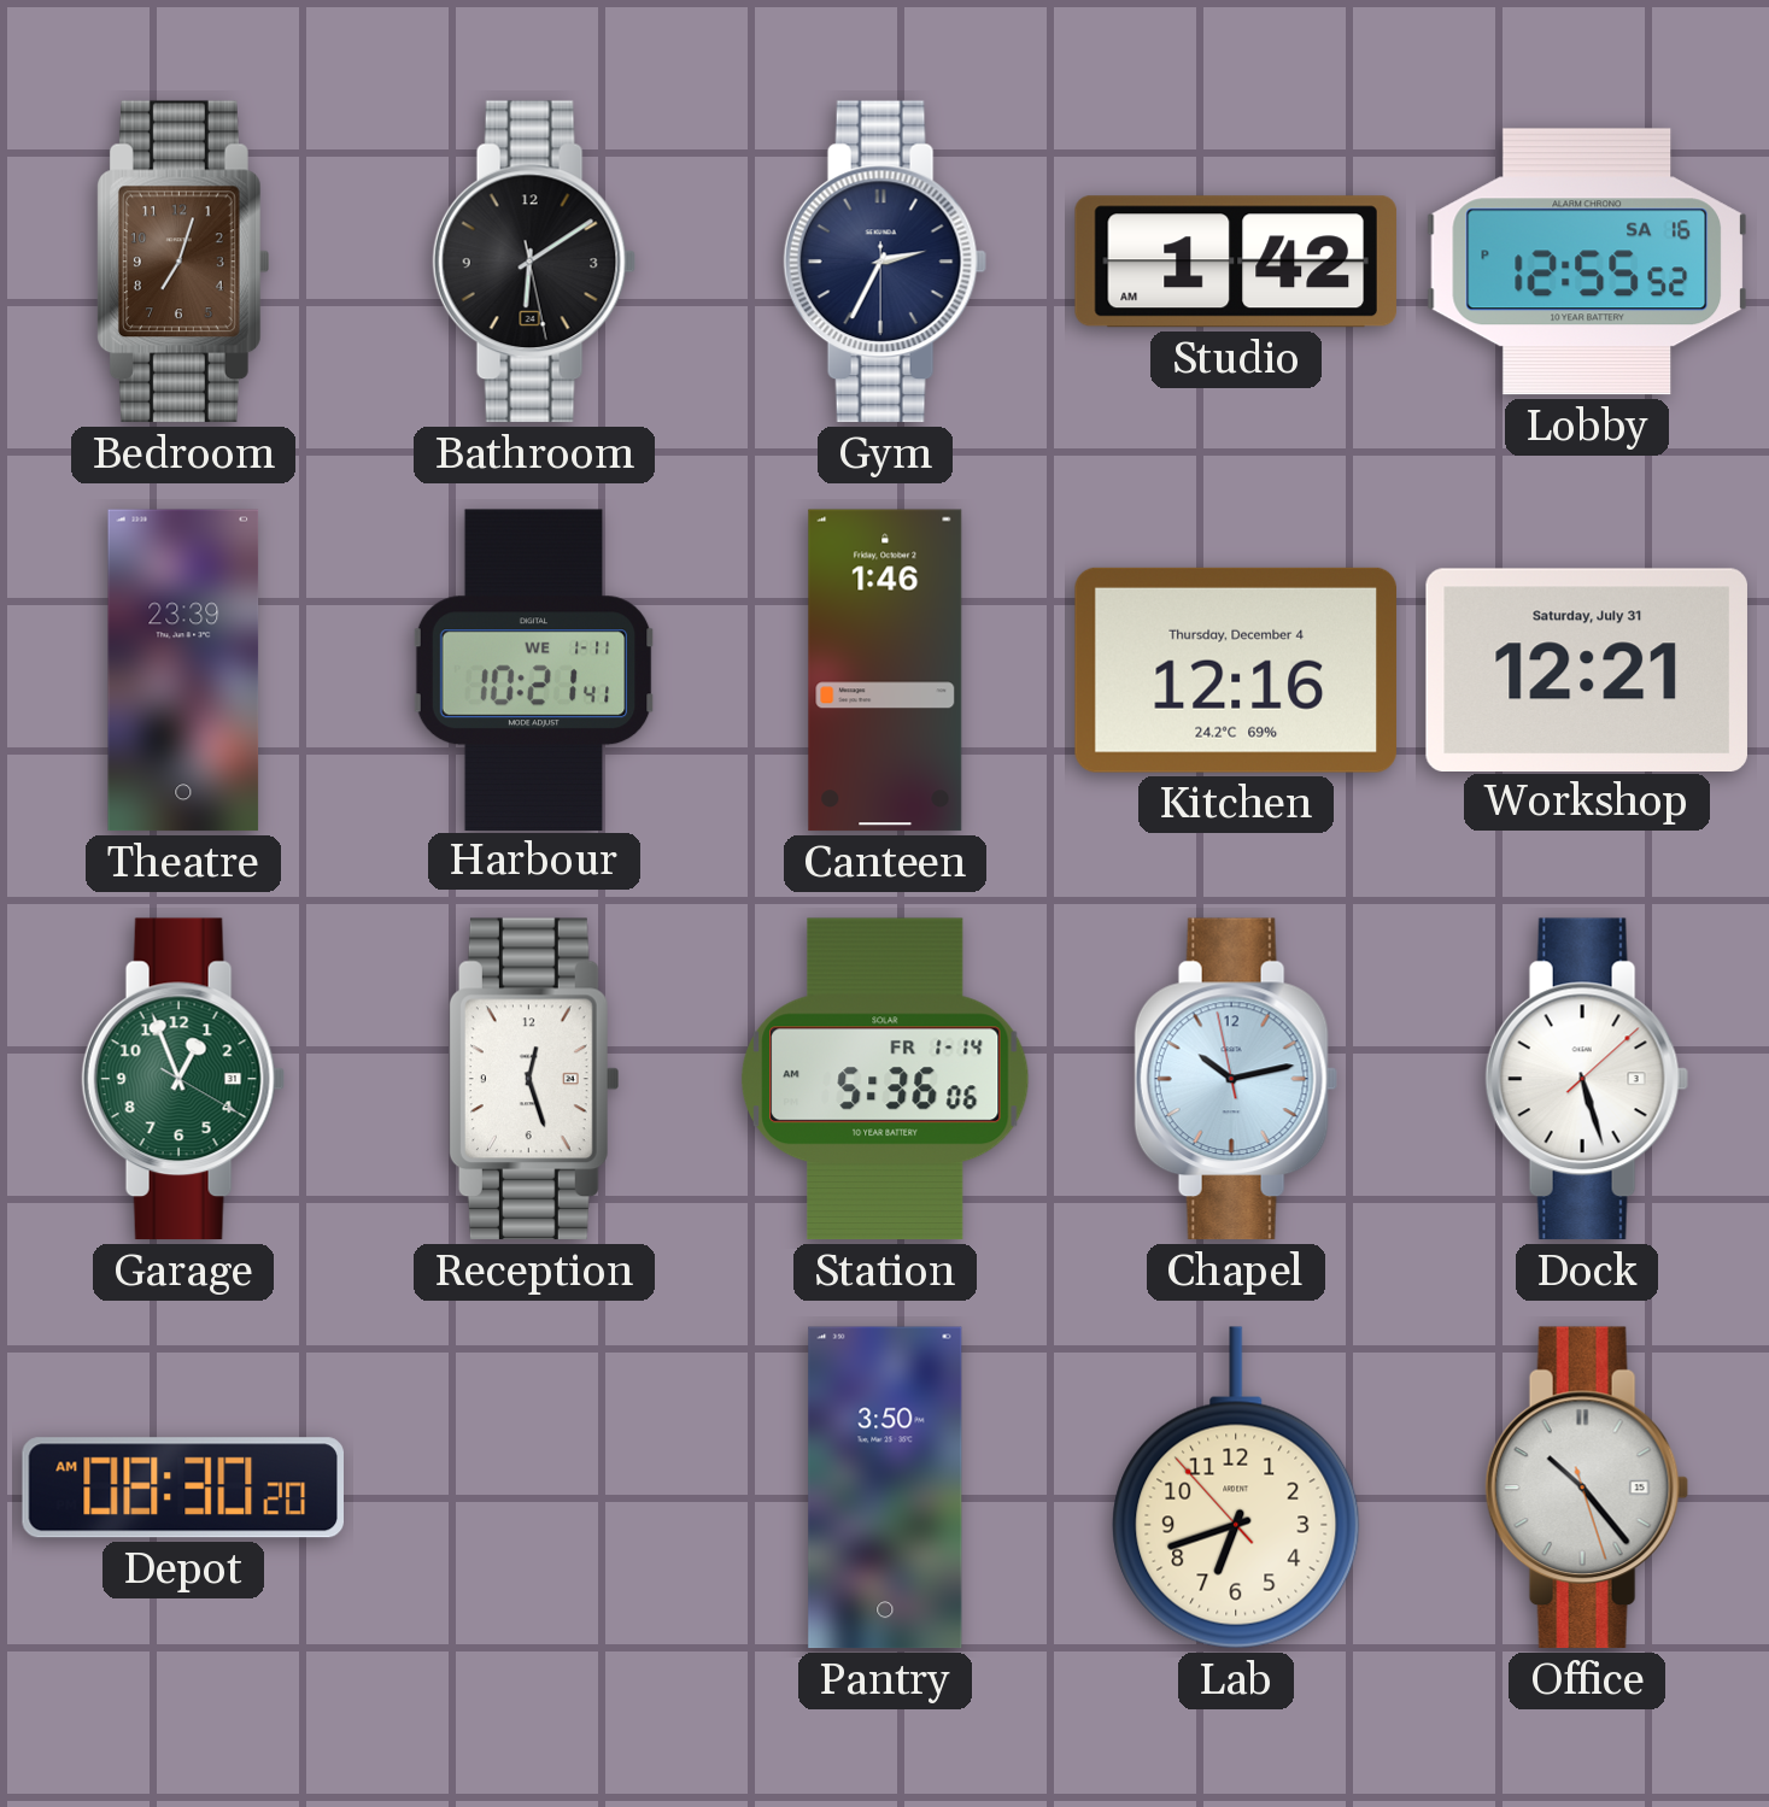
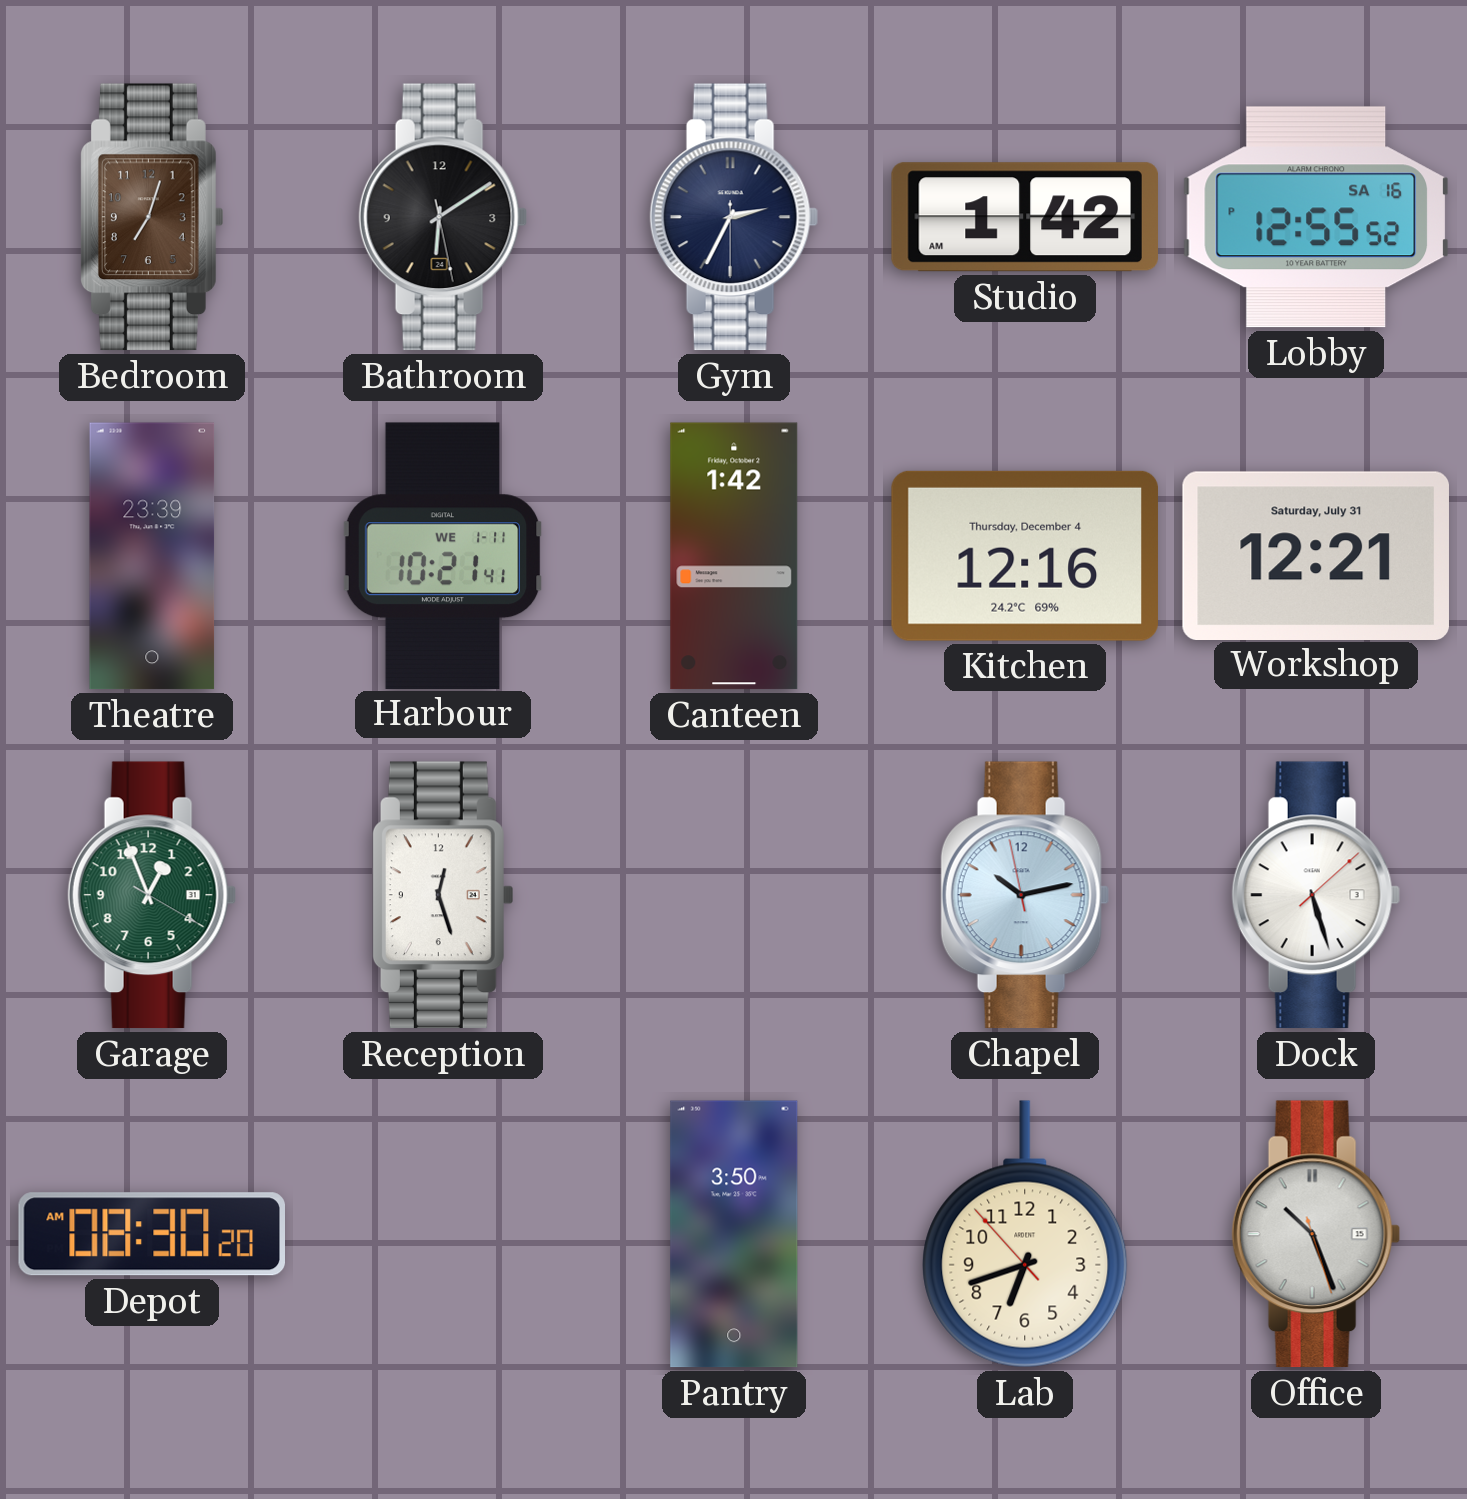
Canteen: 1:46 -> 1:42 (734, 556)
Station: 5:36 -> none (885, 1079)
Office: 10:23 -> 10:26 (1316, 1234)
